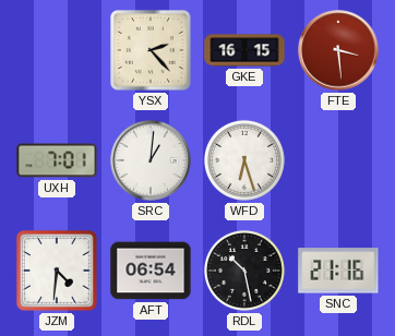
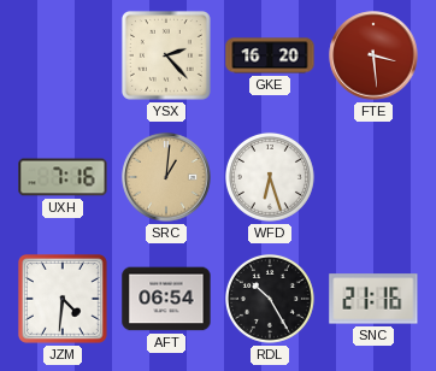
GKE: 16:15 -> 16:20 (270, 55)
UXH: 7:01 -> 7:16 (63, 177)
SRC dial: white -> champagne (166, 177)
RDL: 10:28 -> 10:25 (270, 299)
